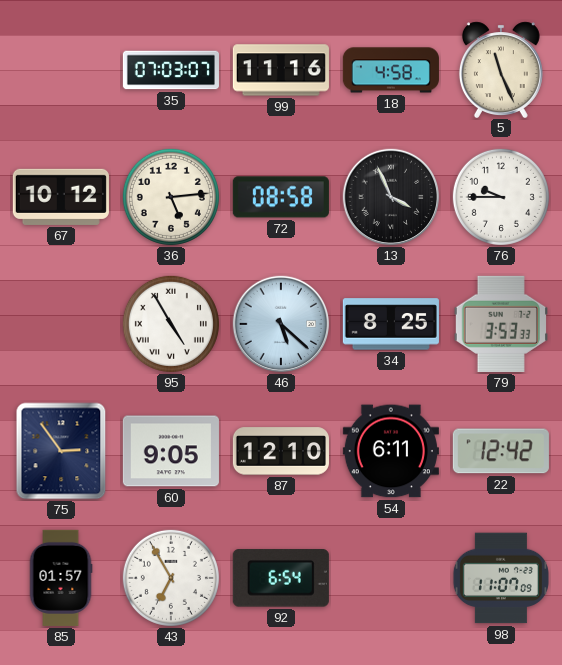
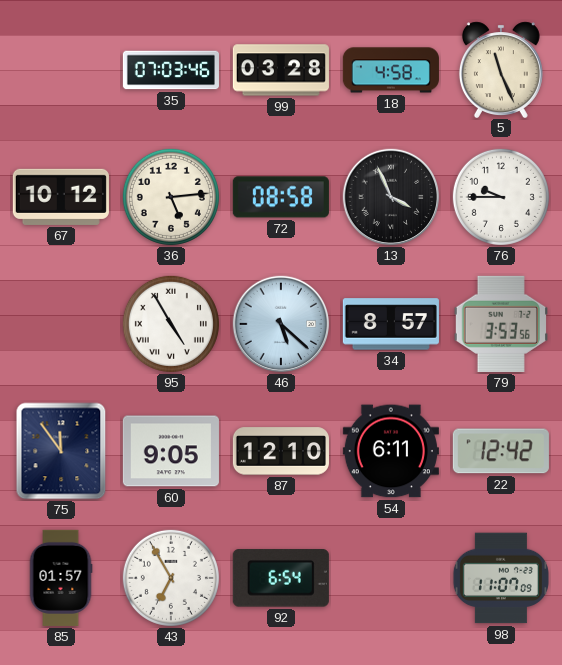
35: 07:03:07 -> 07:03:46 (171, 70)
99: 11:16 -> 03:28 (281, 70)
34: 8:25 -> 8:57 (391, 324)
79: 3:53:33 -> 3:53:56 (500, 324)
75: 2:54 -> 11:54 (61, 451)
